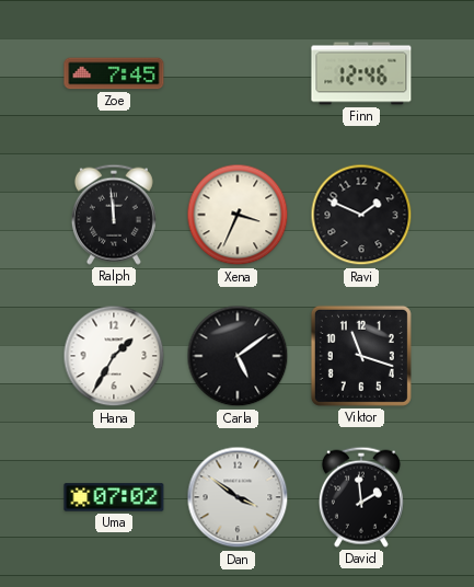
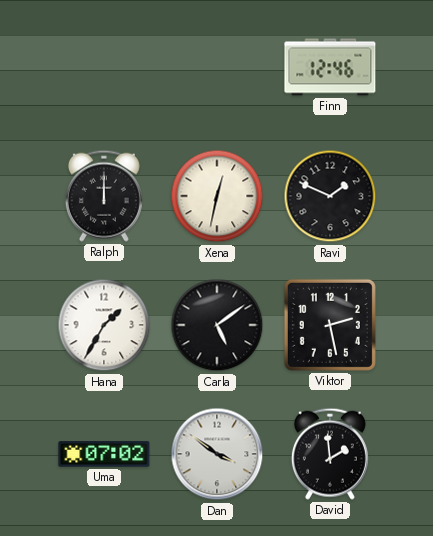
Zoe: 7:45 -> none (114, 73)
Ralph: 11:59 -> 12:00 (104, 196)
Xena: 3:34 -> 12:32 (217, 196)
Viktor: 11:18 -> 2:28 (330, 325)
